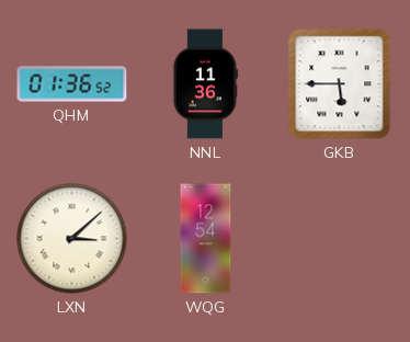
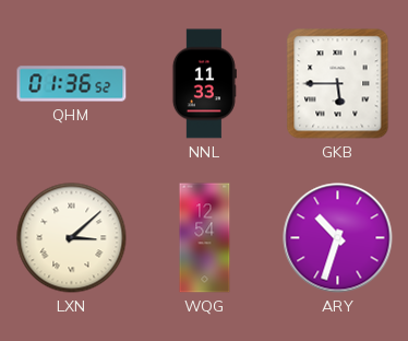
NNL: 11:36 -> 11:33 (204, 84)
ARY: none -> 10:33 (338, 238)
